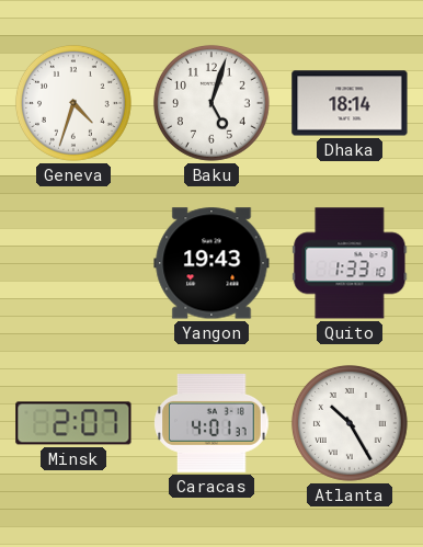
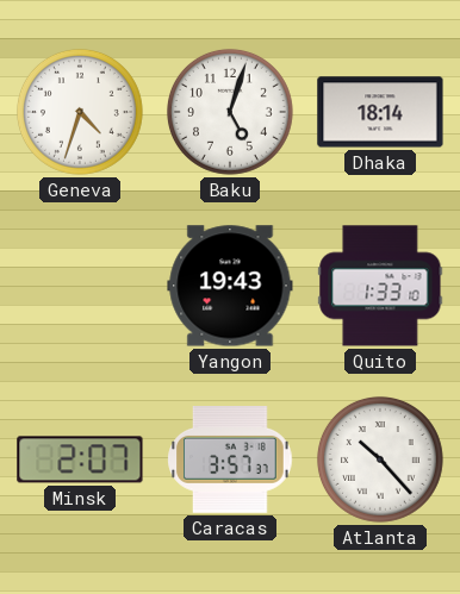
Caracas: 4:01 -> 3:57 (230, 461)
Atlanta: 10:25 -> 10:23 (380, 459)
